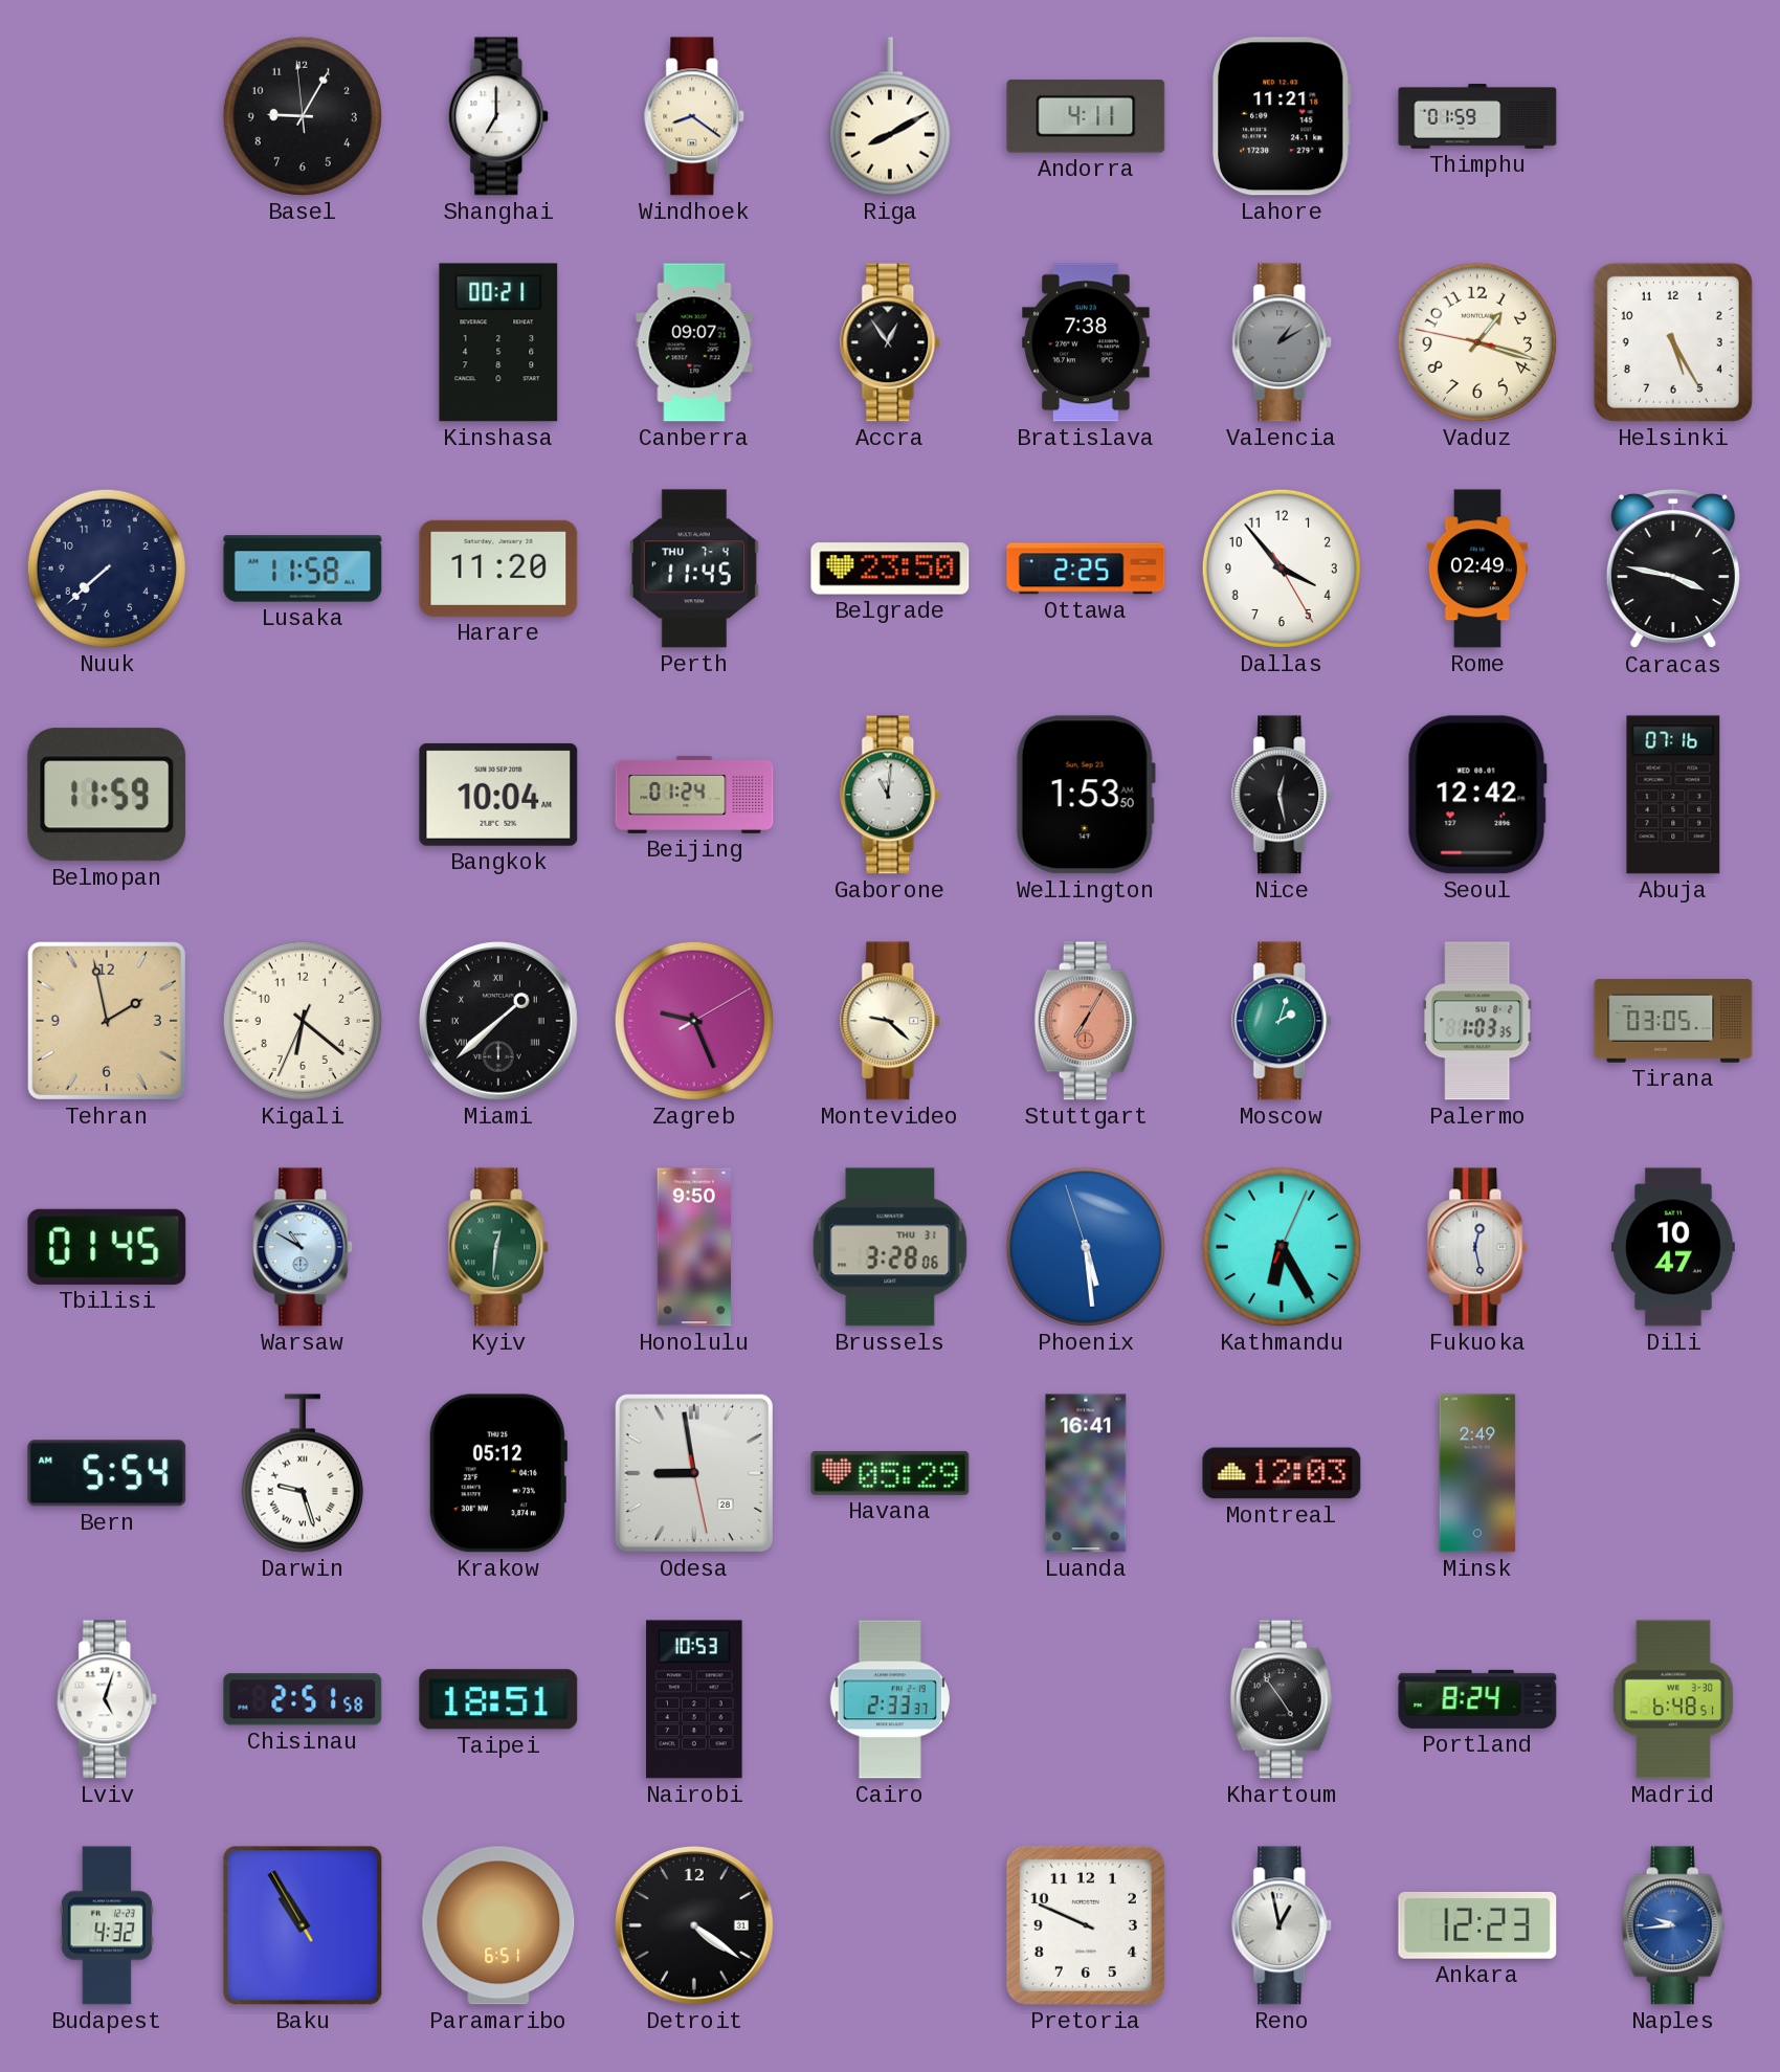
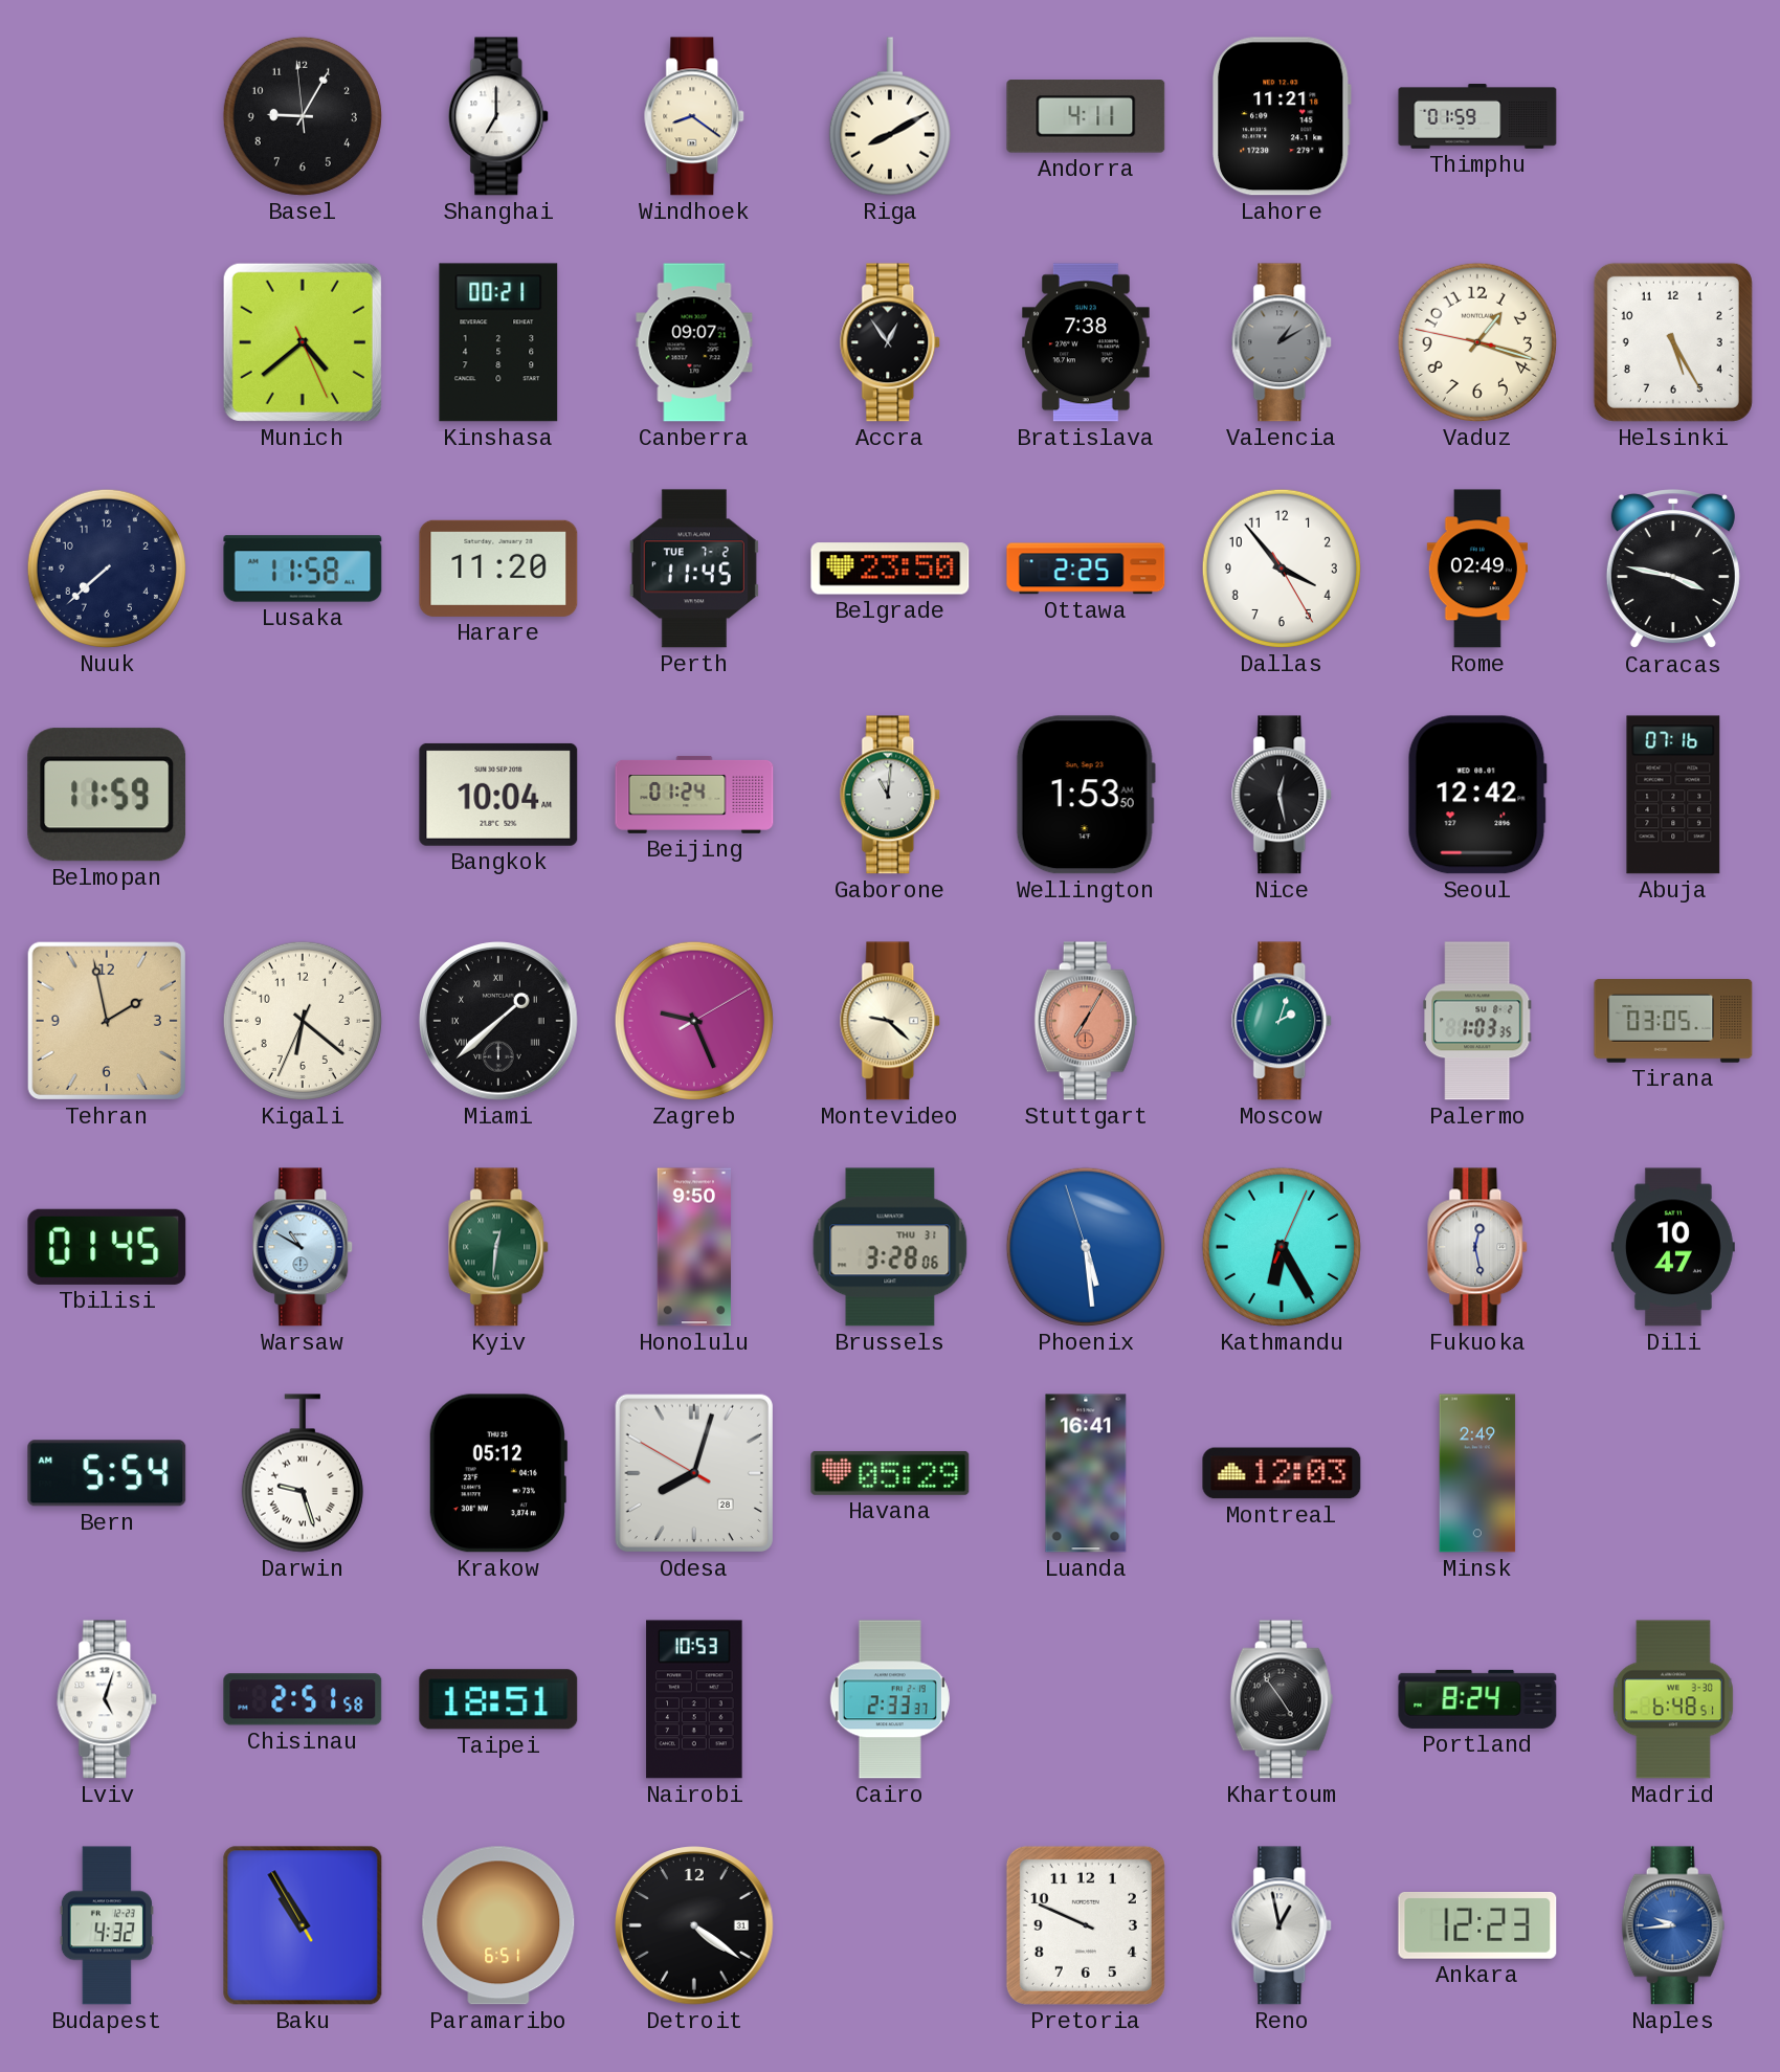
Munich: none -> 4:38 (303, 342)
Perth date: THU 7-4 -> TUE 7-2 (694, 569)
Odesa: 8:58 -> 8:02 (694, 1473)
